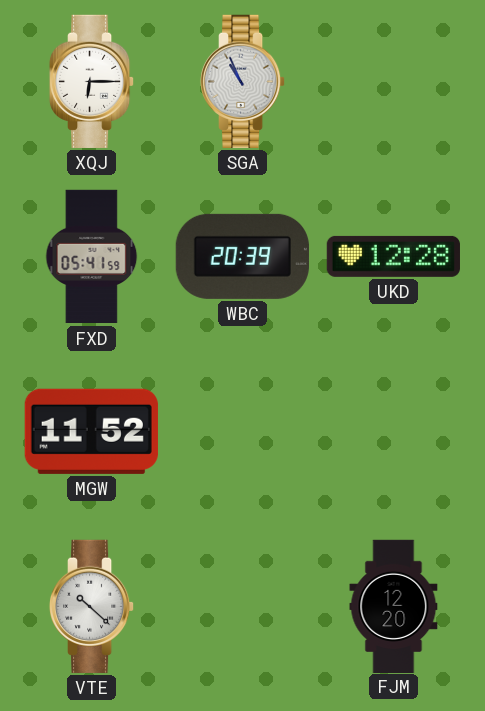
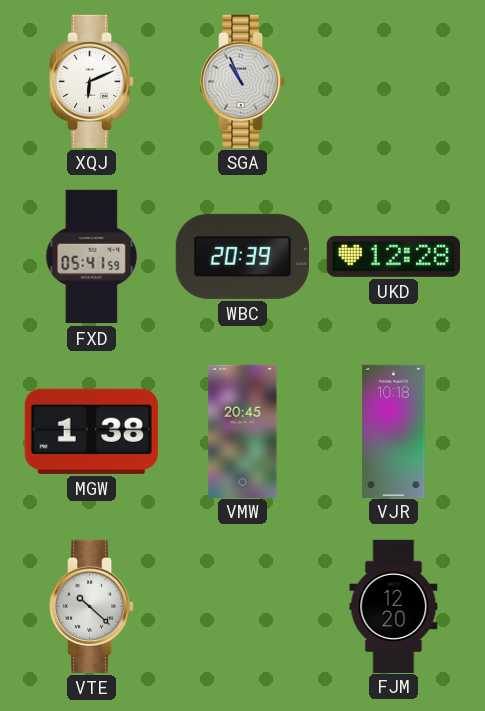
XQJ: 6:15 -> 6:11 (92, 81)
MGW: 11:52 -> 1:38 (91, 431)
VMW: none -> 20:45 (243, 431)
VJR: none -> 10:18 (394, 431)
